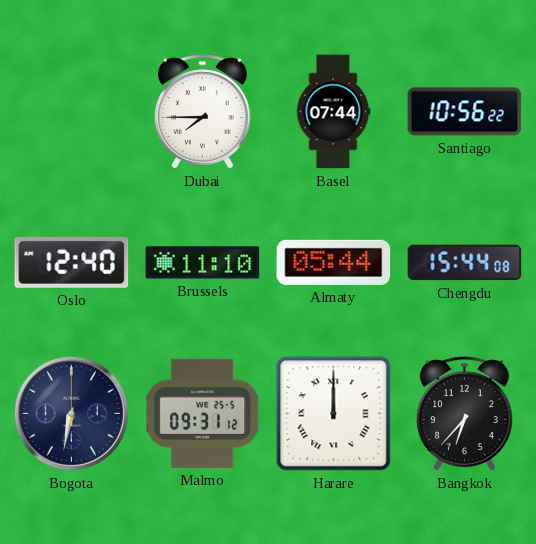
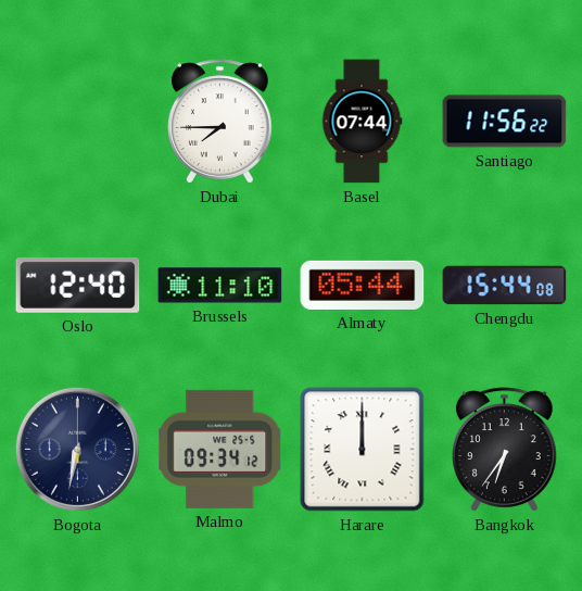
Santiago: 10:56 -> 11:56 (505, 122)
Malmo: 09:31 -> 09:34 (220, 449)
Bangkok: 6:37 -> 6:36 (505, 450)
